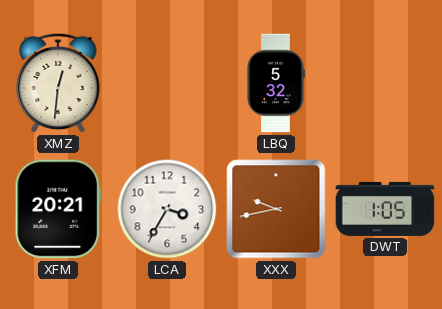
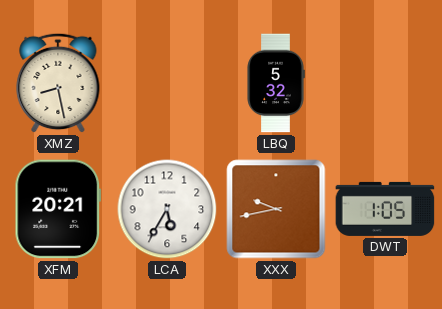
XMZ: 12:31 -> 8:28 (58, 83)
LCA: 3:35 -> 5:35 (167, 209)
